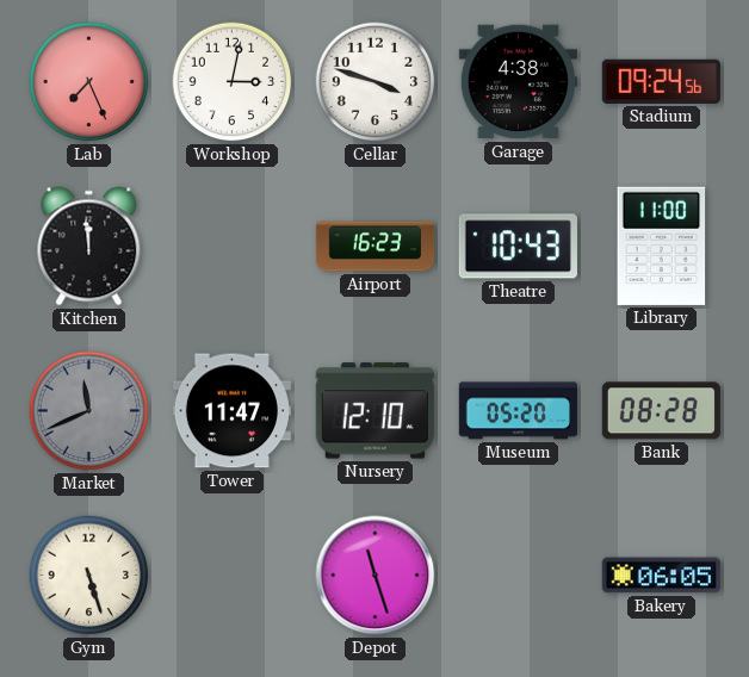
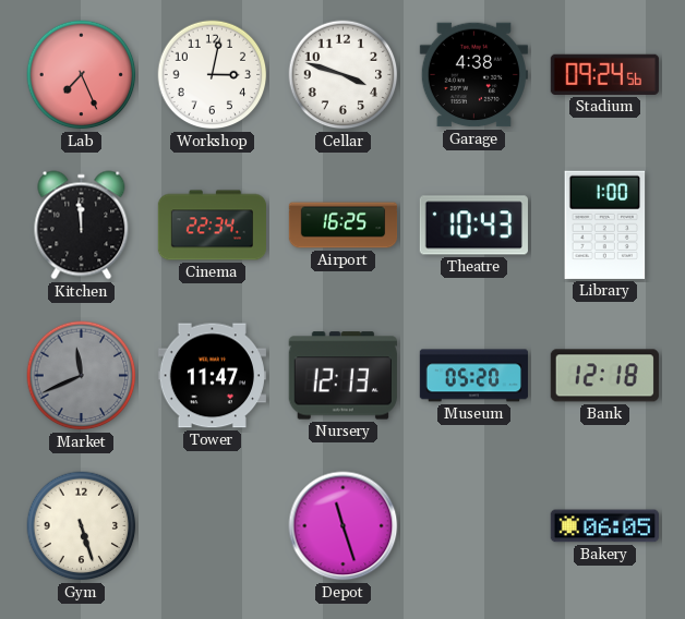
Cinema: none -> 22:34 (212, 226)
Airport: 16:23 -> 16:25 (344, 226)
Library: 11:00 -> 1:00 (605, 224)
Nursery: 12:10 -> 12:13 (342, 376)
Bank: 08:28 -> 12:18 (604, 376)
